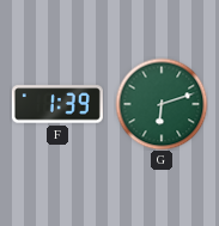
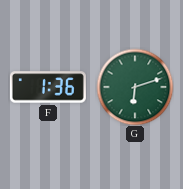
F: 1:39 -> 1:36 (48, 87)
